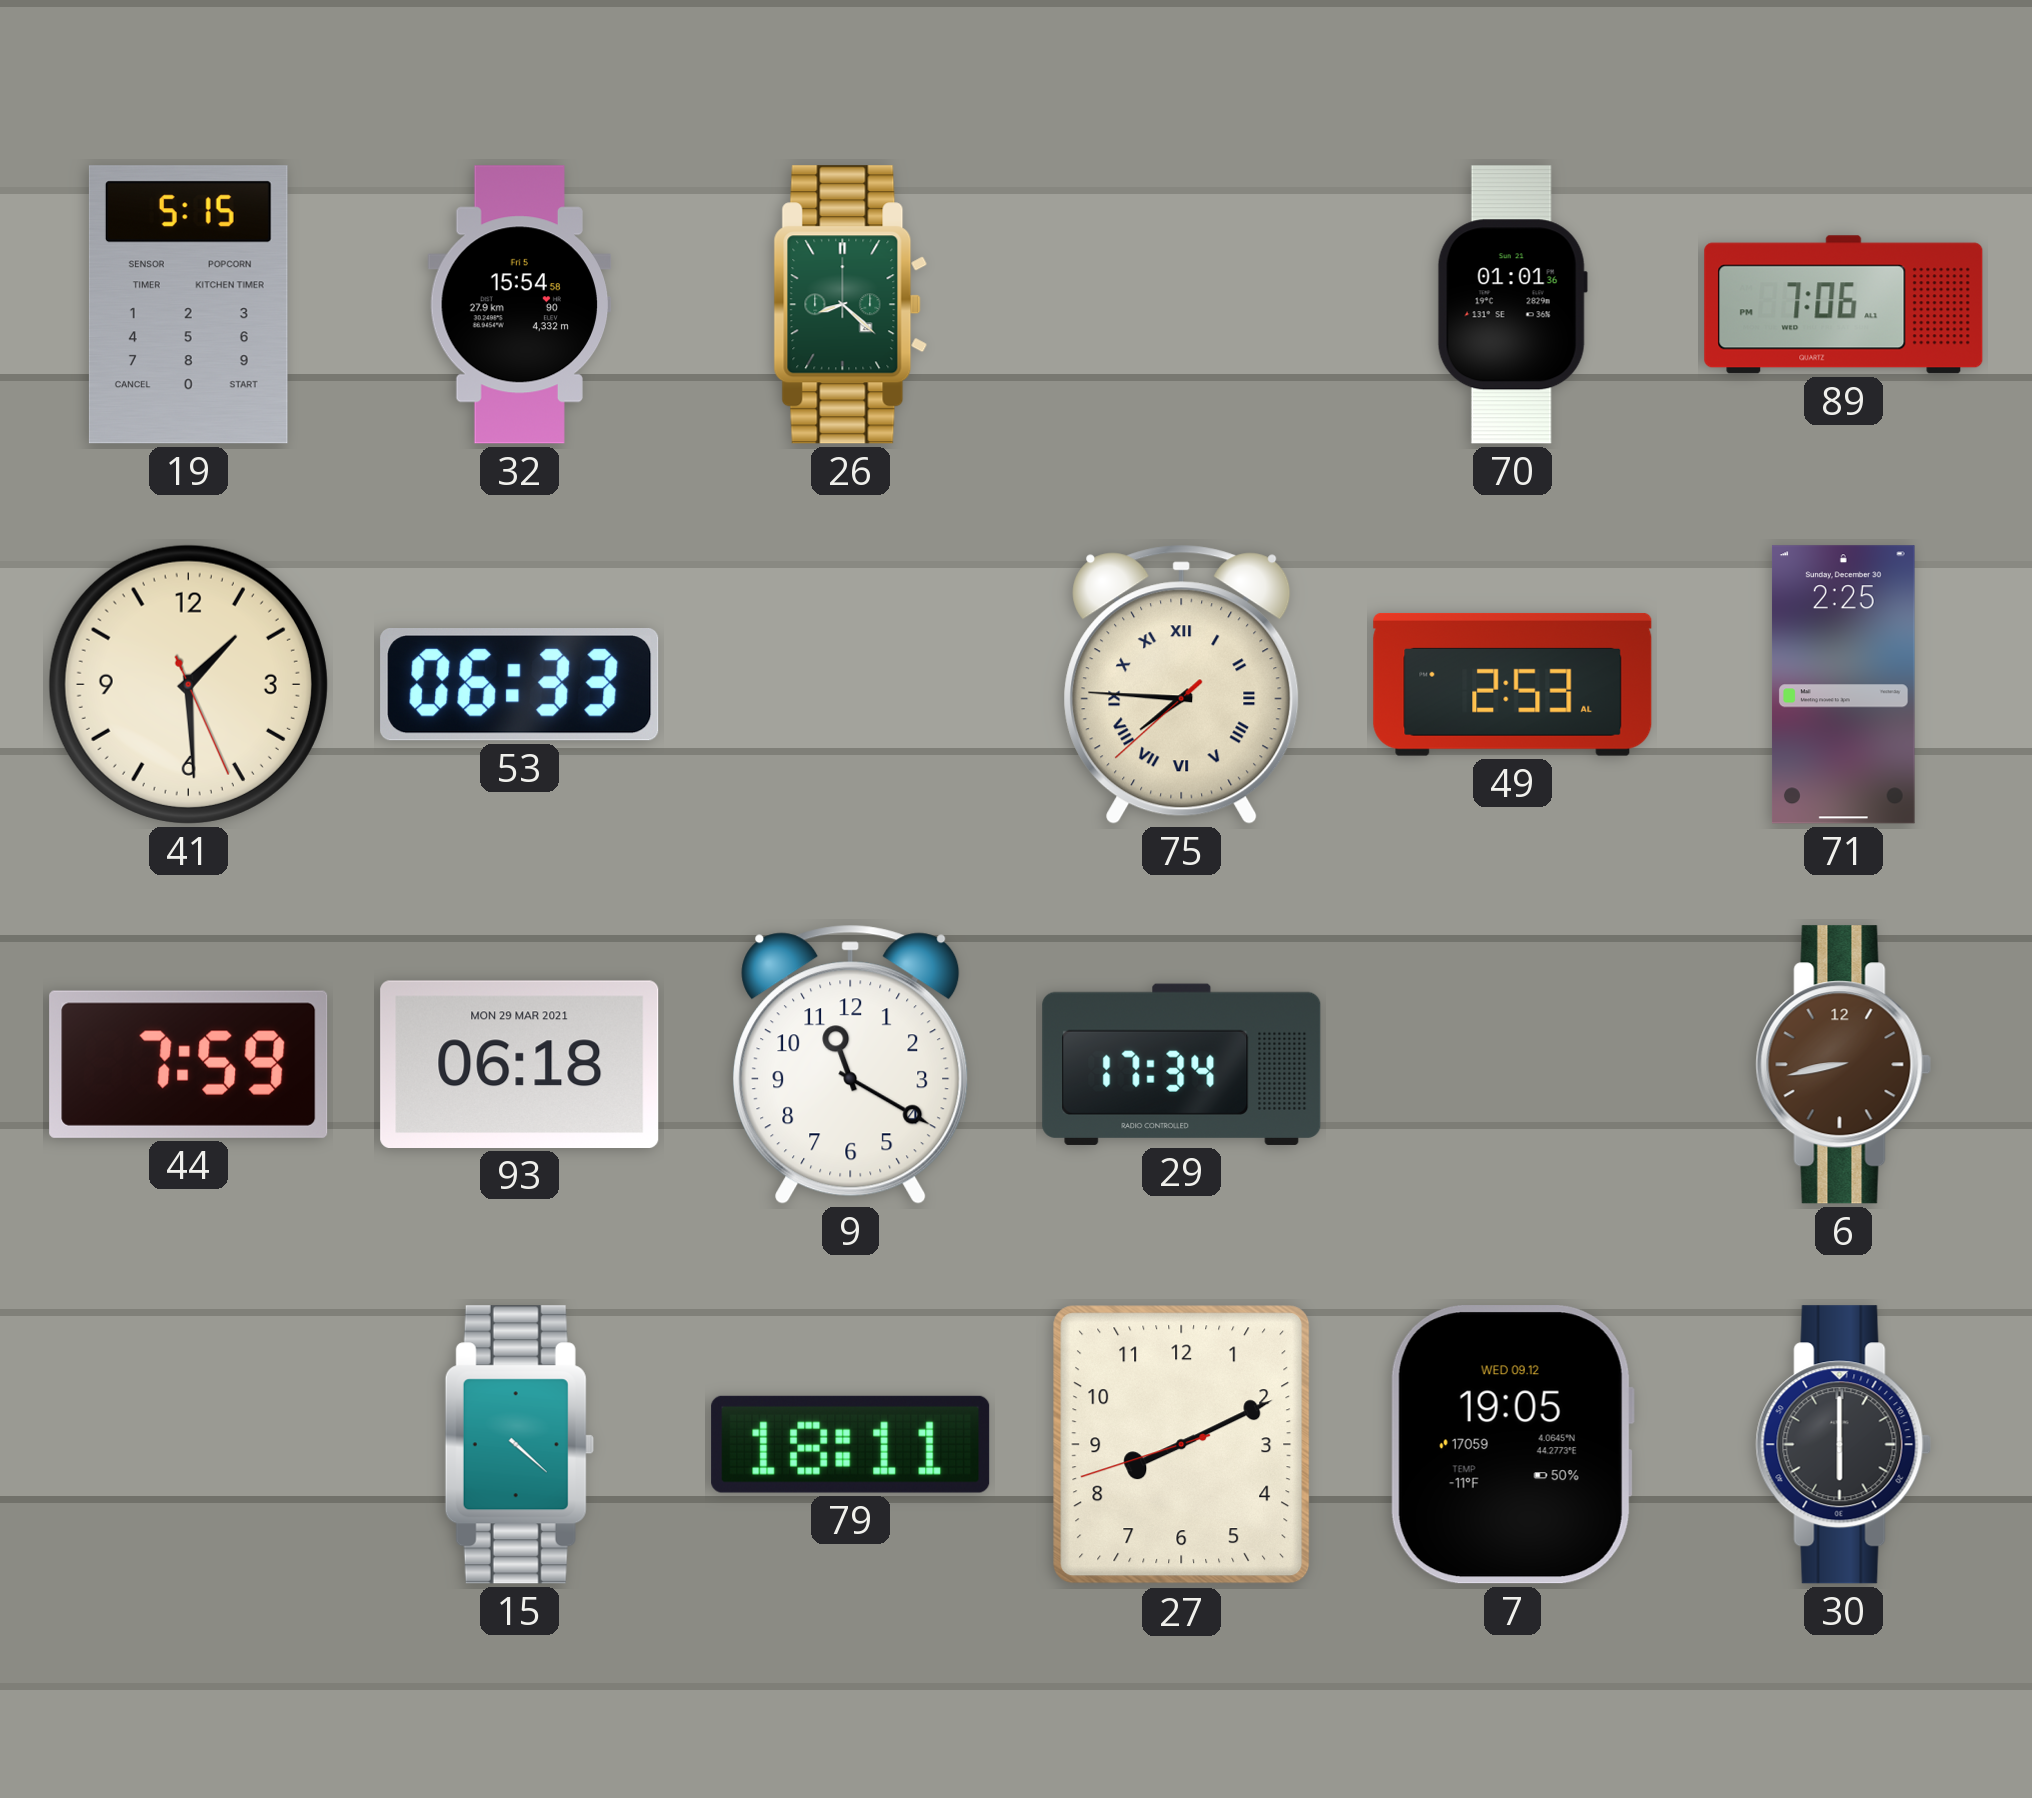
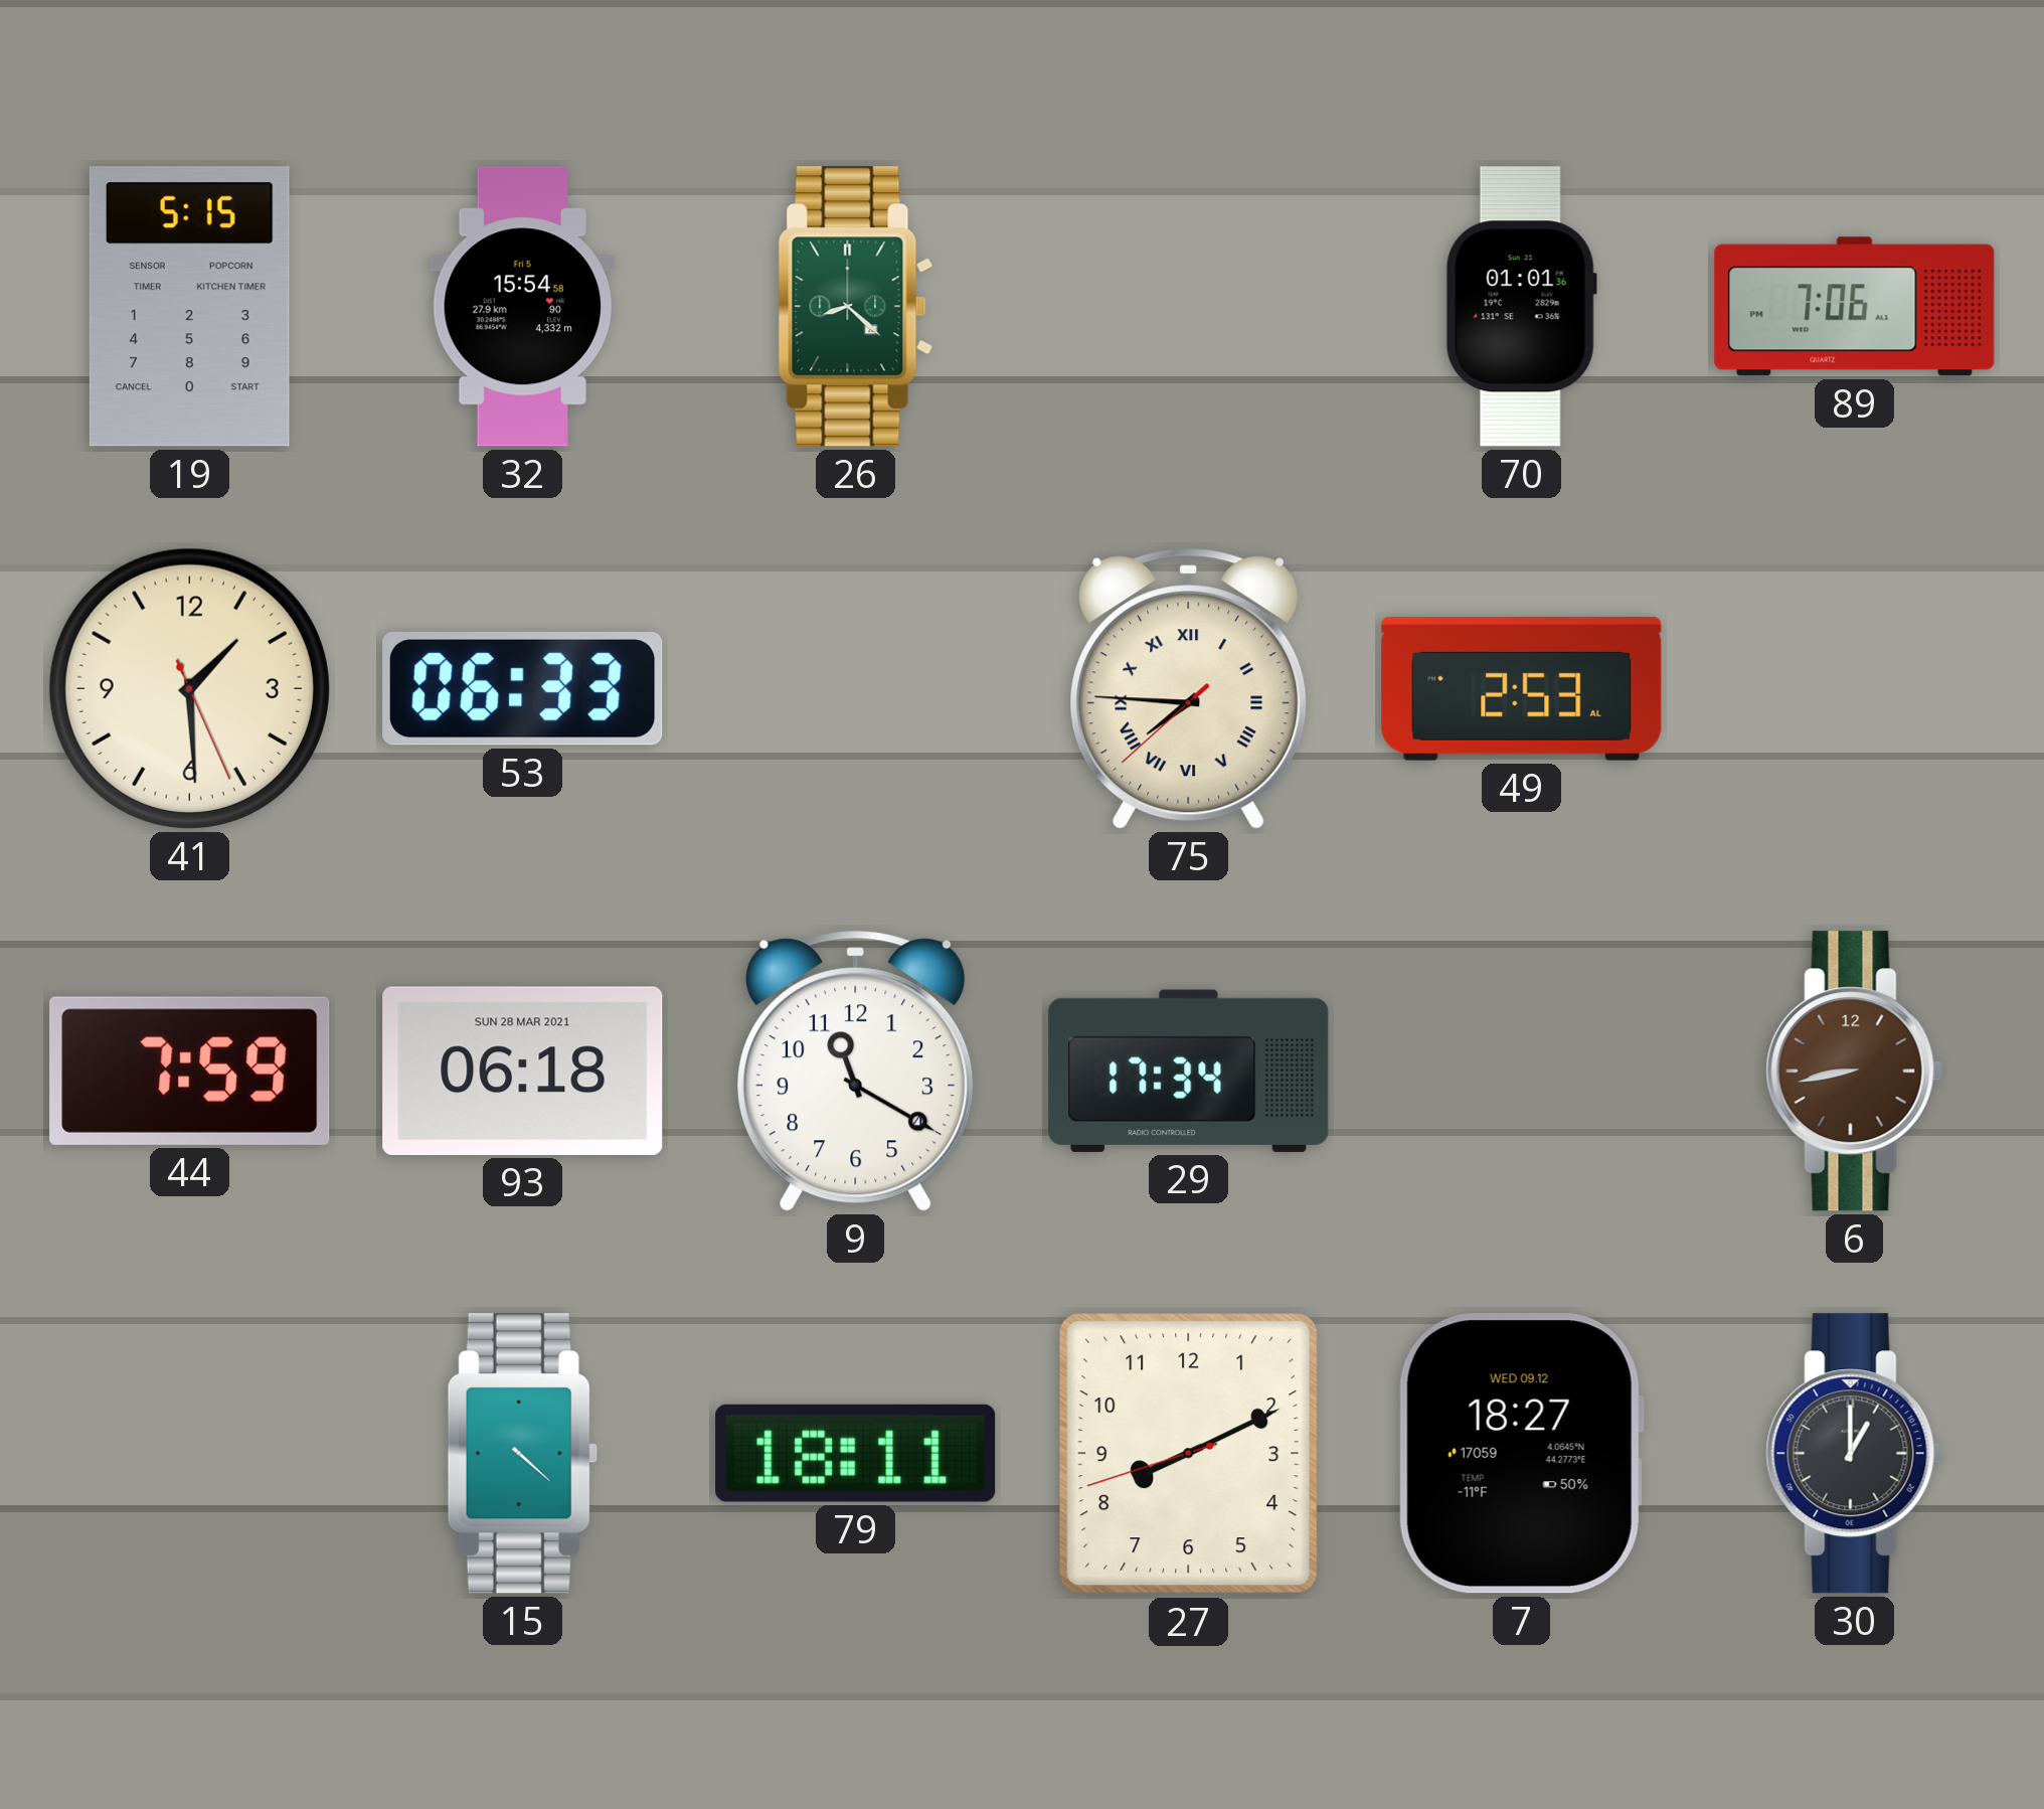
71: 2:25 -> none (1843, 685)
93 date: MON 29 MAR 2021 -> SUN 28 MAR 2021 (523, 1071)
7: 19:05 -> 18:27 (1521, 1454)
30: 6:00 -> 1:00 (1855, 1454)
